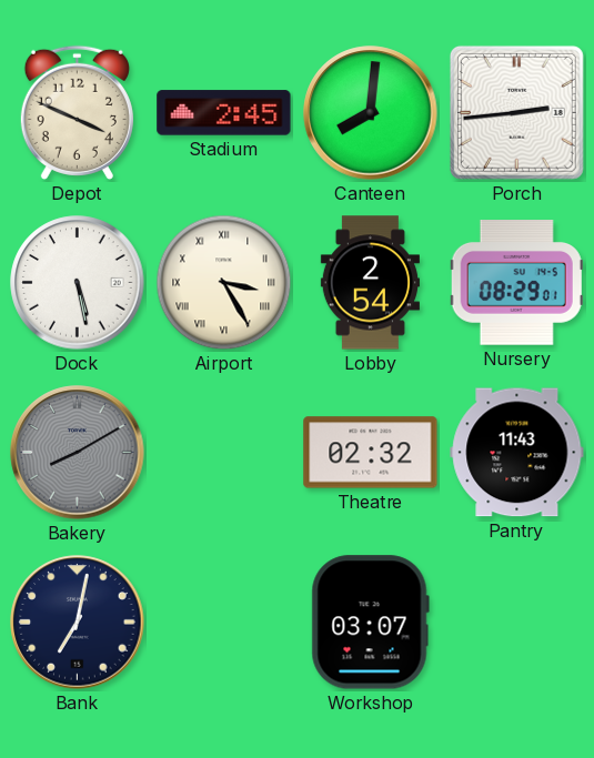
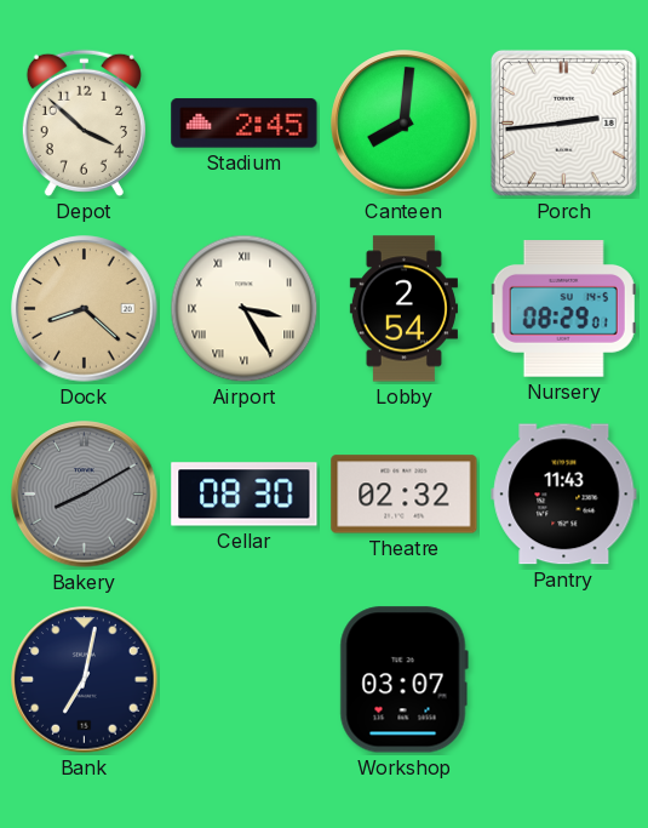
Depot: 3:49 -> 3:52 (84, 122)
Dock: 5:28 -> 8:22 (85, 309)
Dock dial: white -> champagne (85, 309)
Cellar: none -> 08:30 (245, 495)
